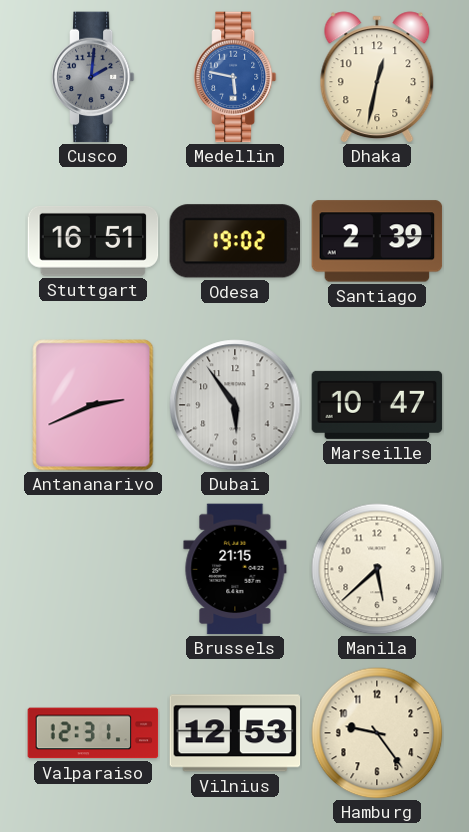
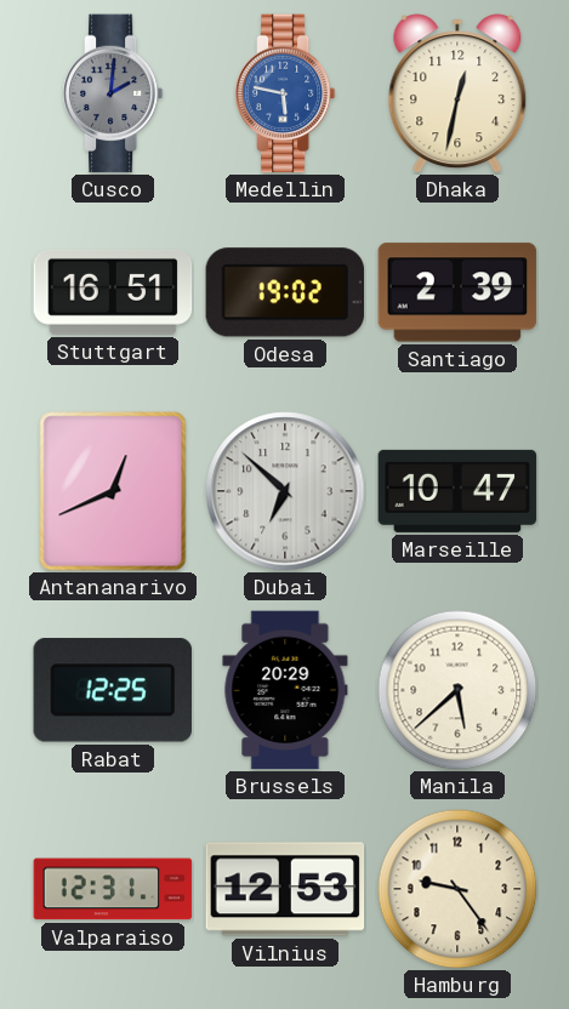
Antananarivo: 2:41 -> 12:41 (113, 491)
Dubai: 5:54 -> 6:52 (285, 491)
Rabat: none -> 12:25 (112, 690)
Brussels: 21:15 -> 20:29 (285, 690)
